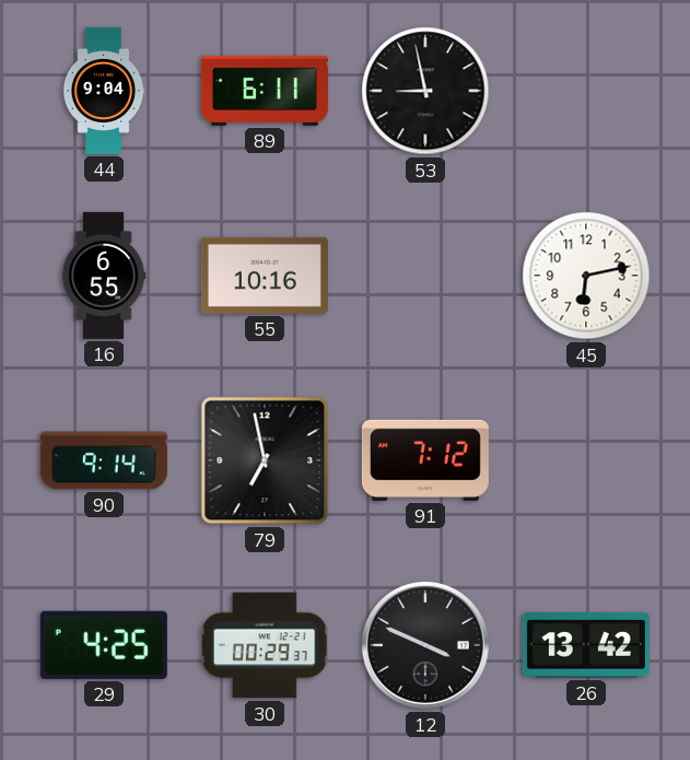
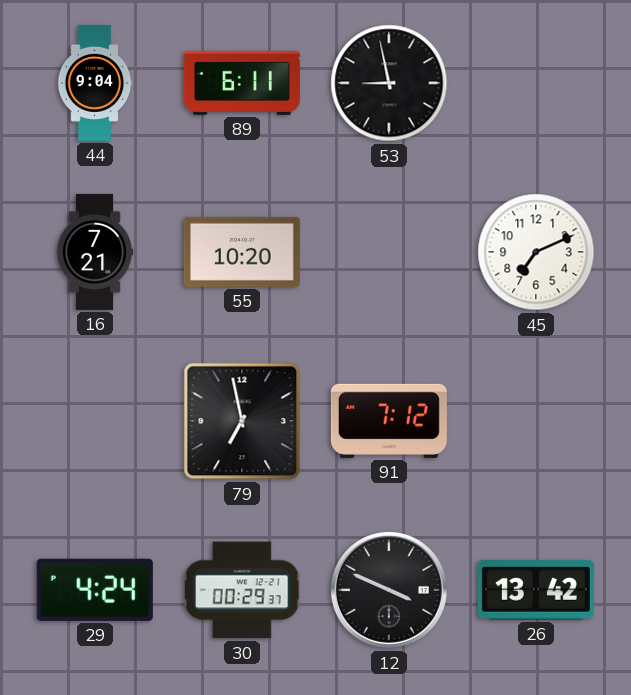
16: 6:55 -> 7:21 (95, 252)
55: 10:16 -> 10:20 (242, 252)
45: 6:13 -> 7:11 (536, 252)
90: 9:14 -> none (104, 460)
29: 4:25 -> 4:24 (95, 590)
